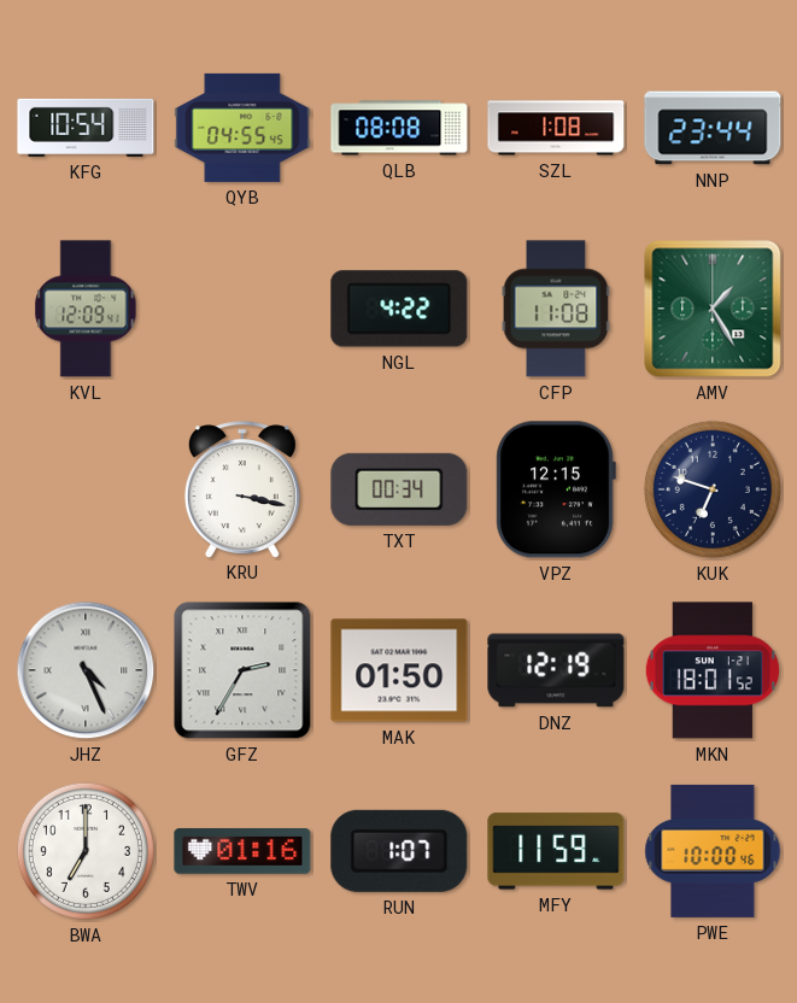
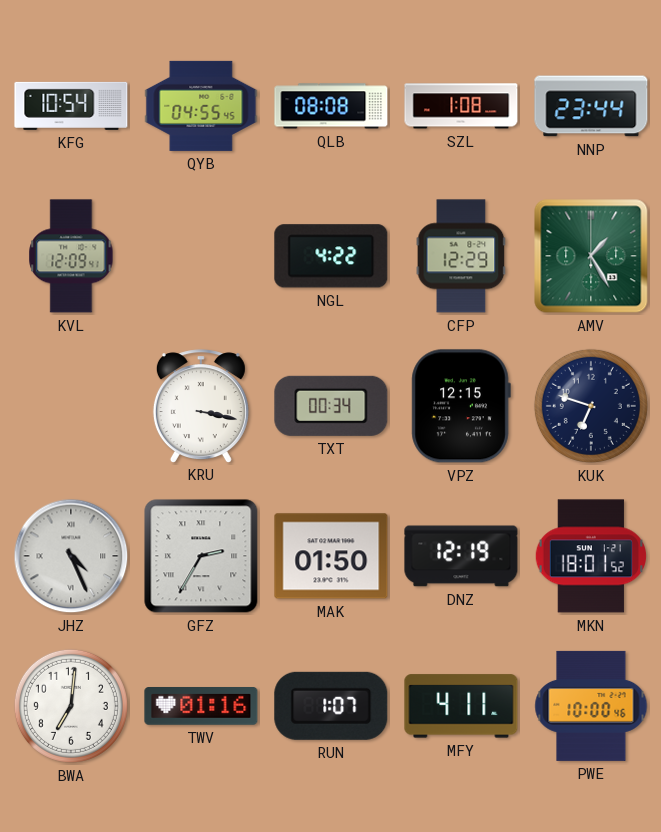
CFP: 11:08 -> 12:29 (461, 256)
BWA: 7:00 -> 7:01 (71, 706)
MFY: 11:59 -> 4:11 (461, 706)
